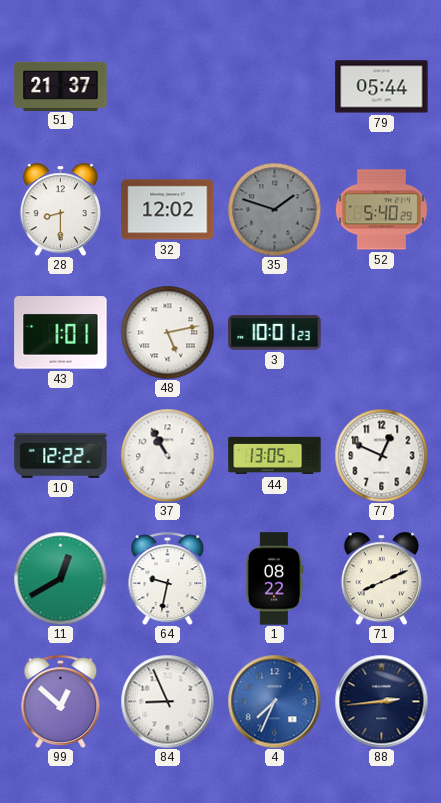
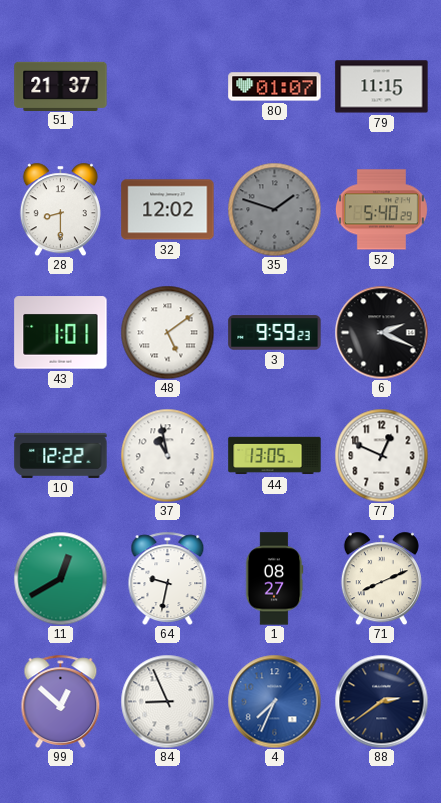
80: none -> 01:07 (275, 87)
79: 05:44 -> 11:15 (382, 87)
48: 5:13 -> 5:09 (167, 332)
3: 10:01 -> 9:59 (275, 333)
6: none -> 2:19 (381, 332)
37: 10:55 -> 10:58 (167, 455)
1: 08:22 -> 08:27 (274, 579)
88: 2:44 -> 2:39 (381, 701)
